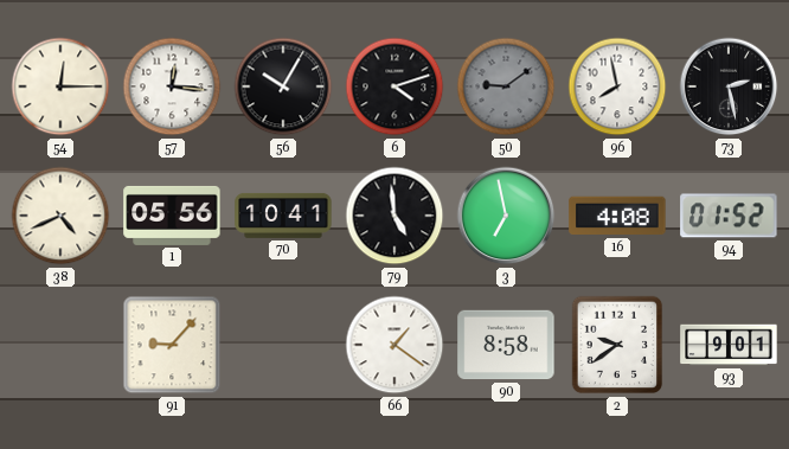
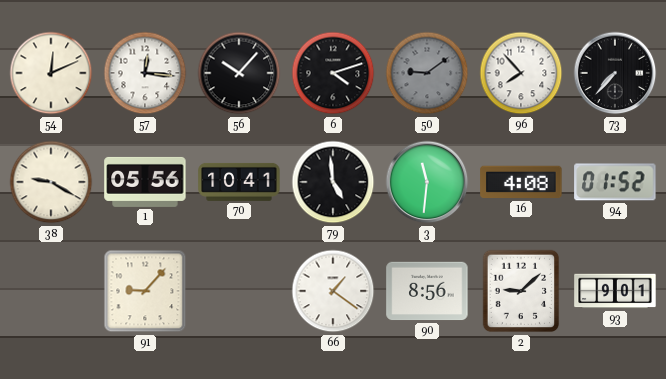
54: 12:15 -> 12:11 (51, 73)
56: 10:05 -> 10:07 (239, 73)
96: 7:58 -> 7:53 (521, 73)
73: 2:28 -> 7:37 (615, 73)
38: 4:41 -> 9:20 (51, 182)
3: 6:58 -> 11:31 (427, 182)
90: 8:58 -> 8:56 (427, 291)
2: 9:39 -> 9:08 (521, 291)
